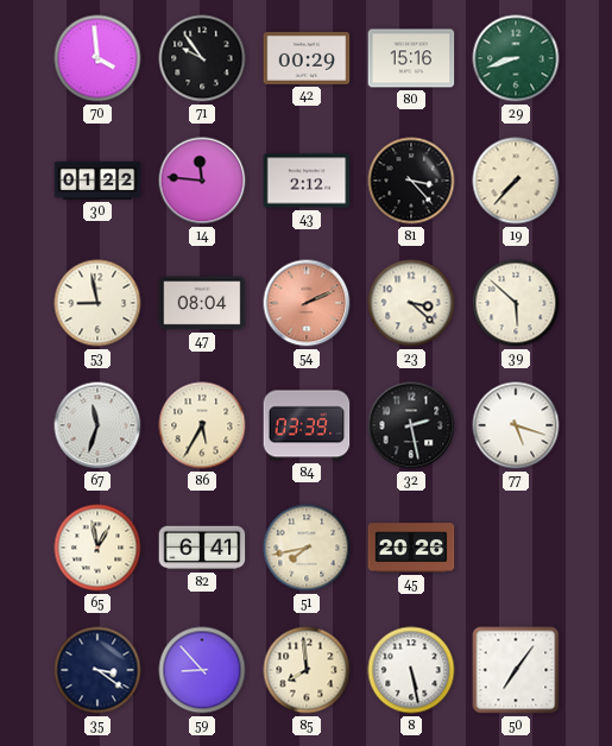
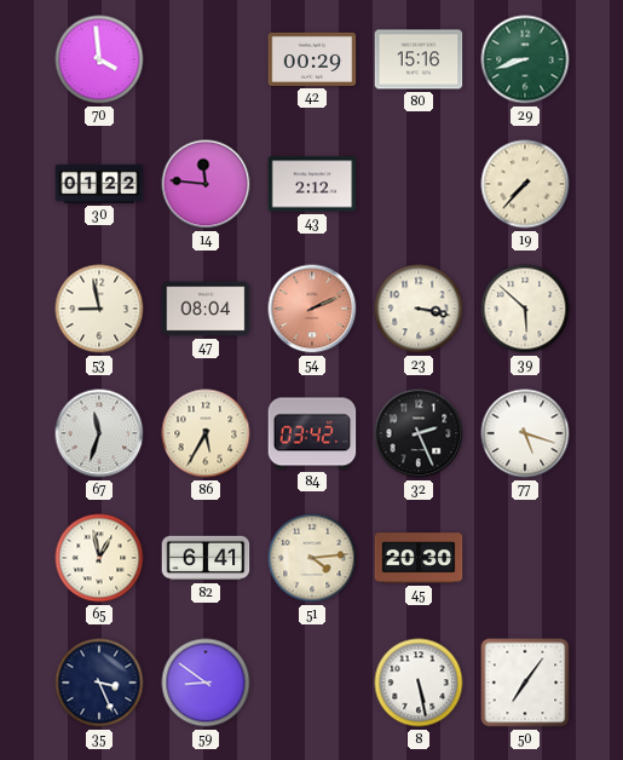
71: 9:54 -> none (202, 58)
81: 3:23 -> none (411, 181)
23: 3:22 -> 3:17 (419, 309)
84: 03:39 -> 03:42 (312, 433)
32: 2:28 -> 2:26 (419, 433)
51: 7:43 -> 4:14 (312, 558)
45: 20:26 -> 20:30 (419, 558)
35: 3:21 -> 3:26 (99, 683)
59: 8:53 -> 8:51 (206, 683)
85: 7:59 -> none (307, 670)
